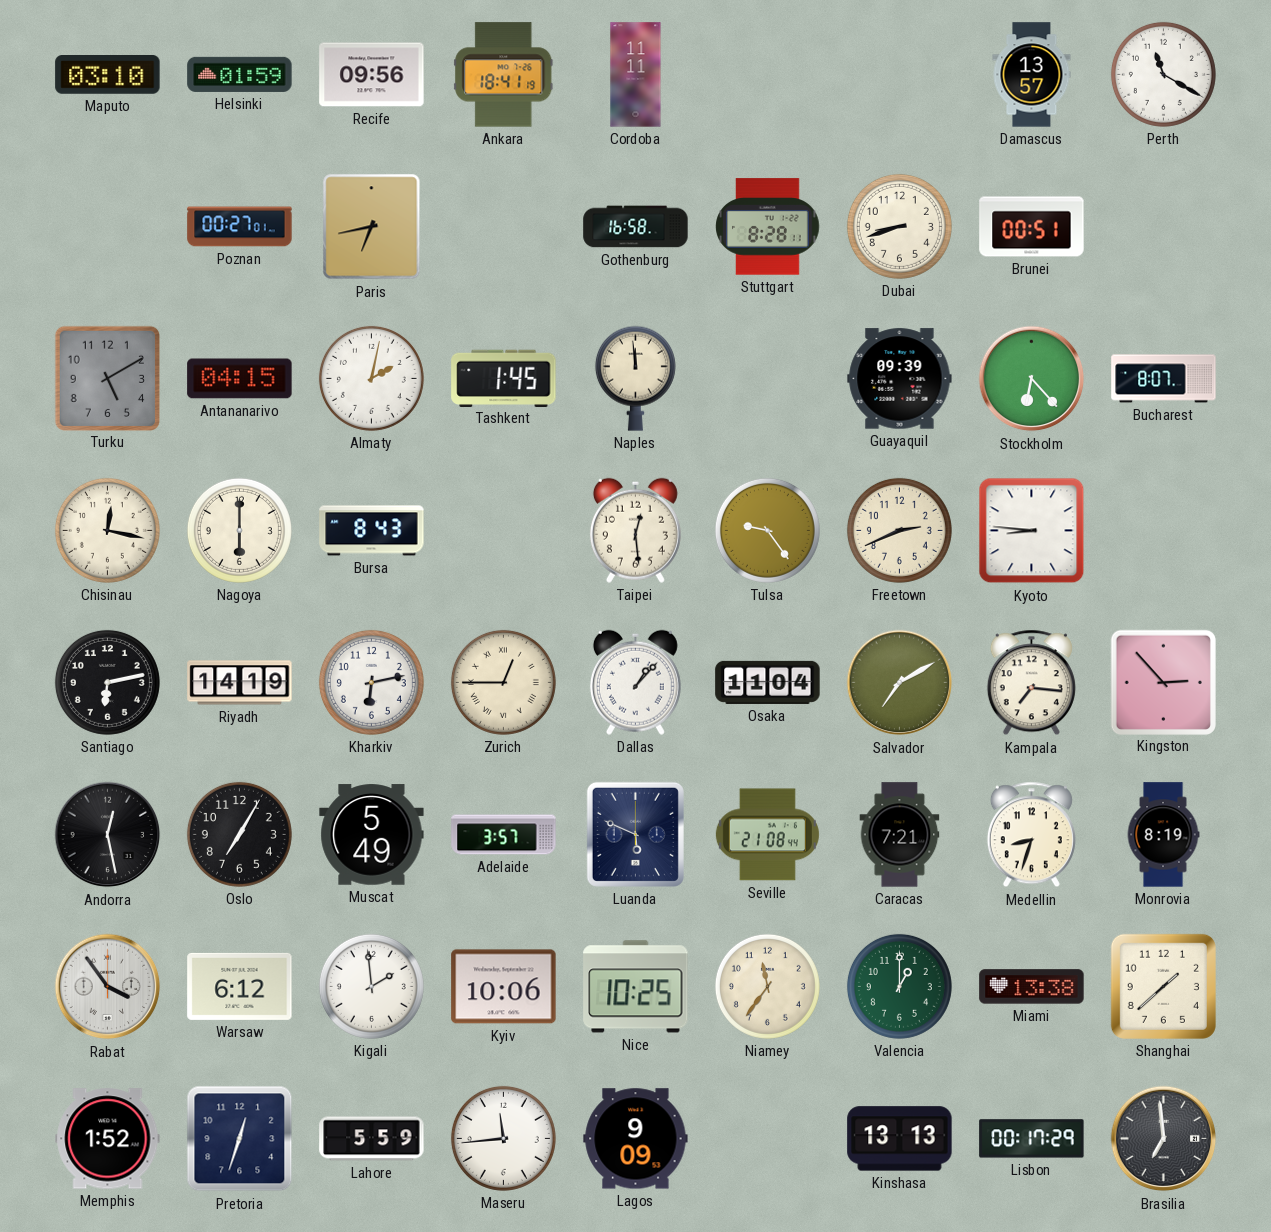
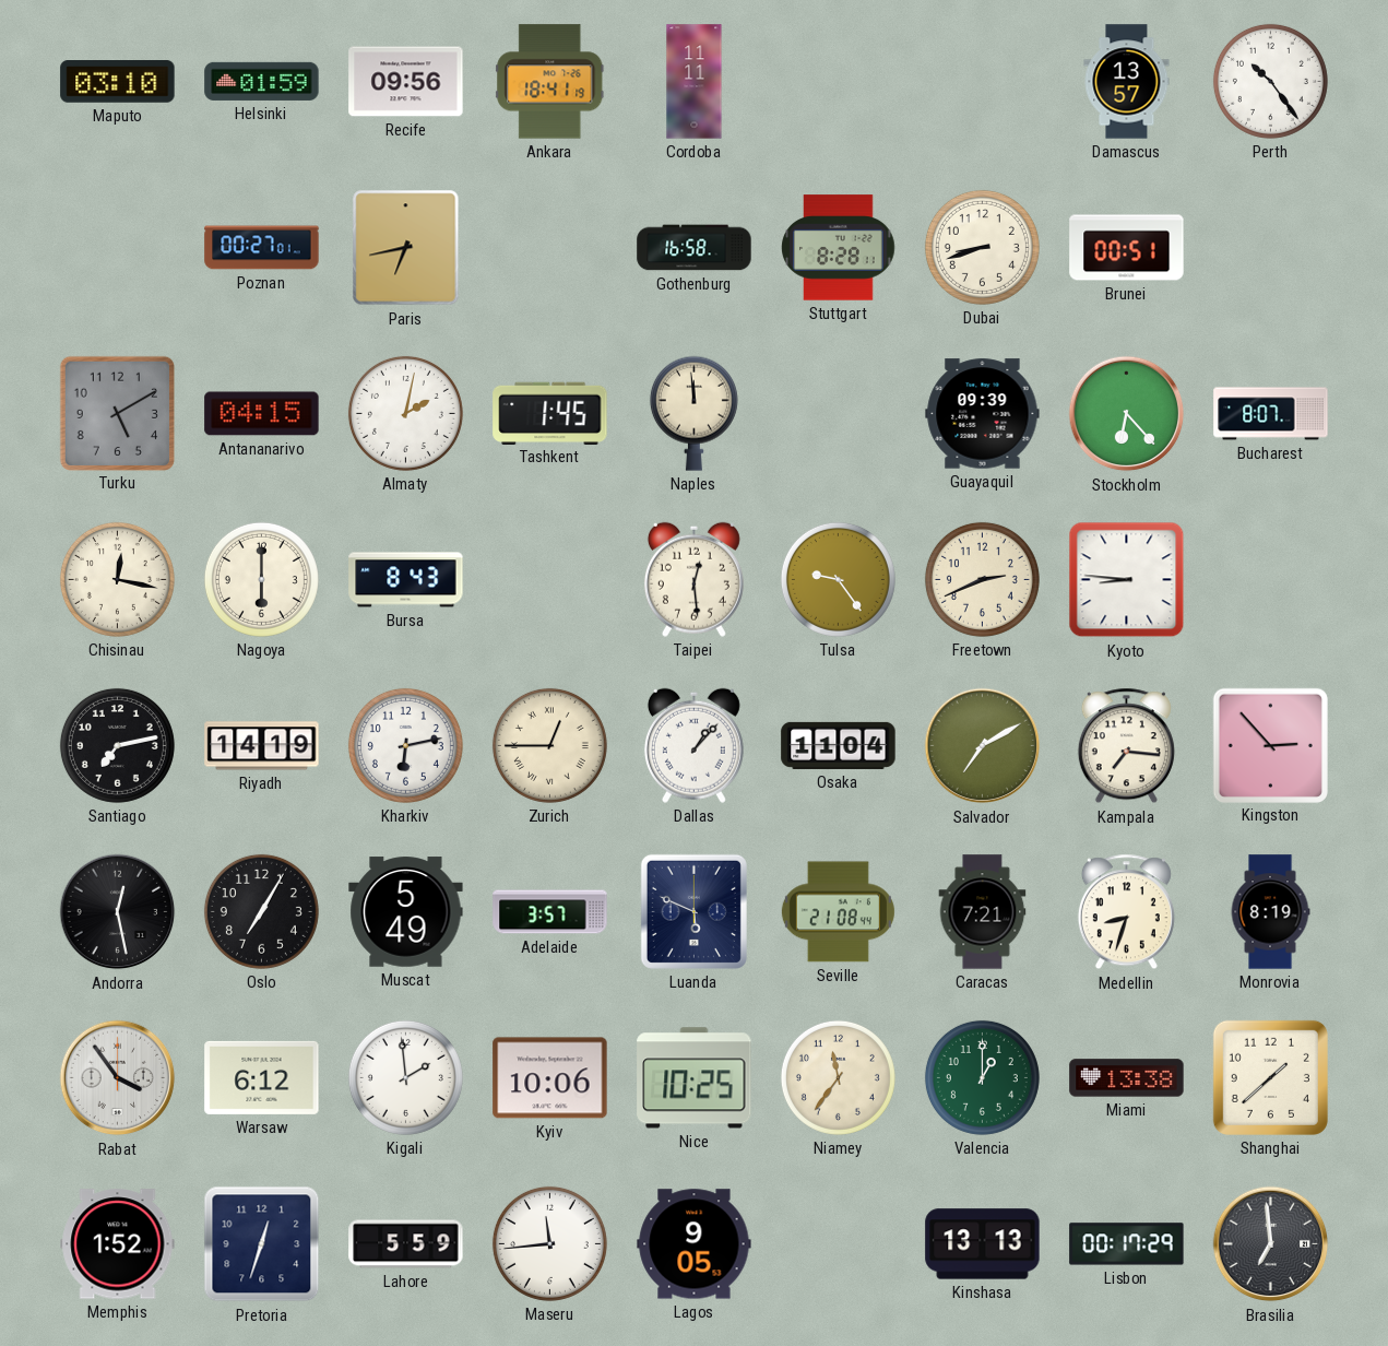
Perth: 11:20 -> 10:24 (1270, 81)
Santiago: 6:13 -> 7:13 (117, 745)
Lagos: 9:09 -> 9:05 (695, 1244)
